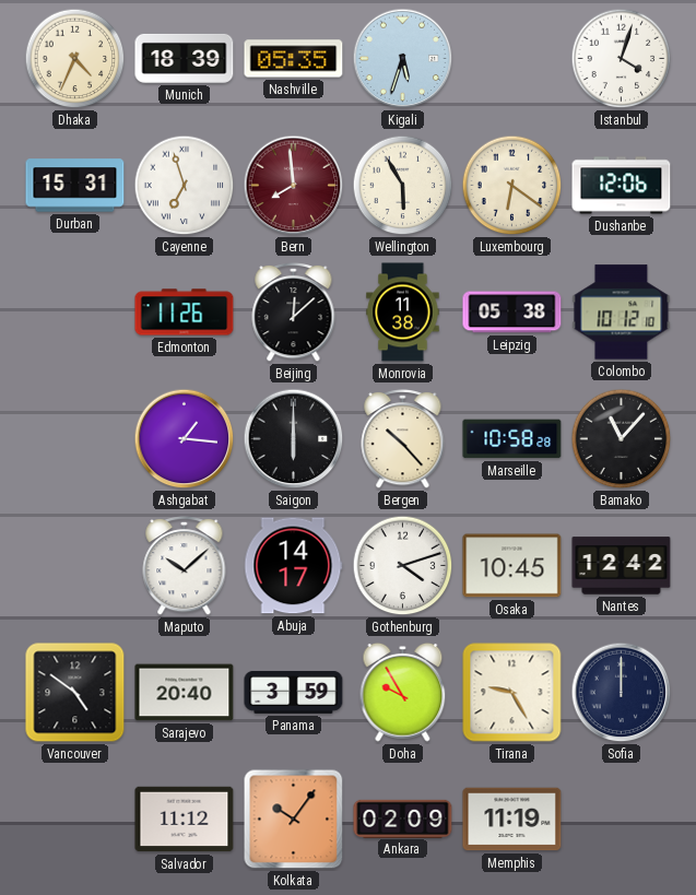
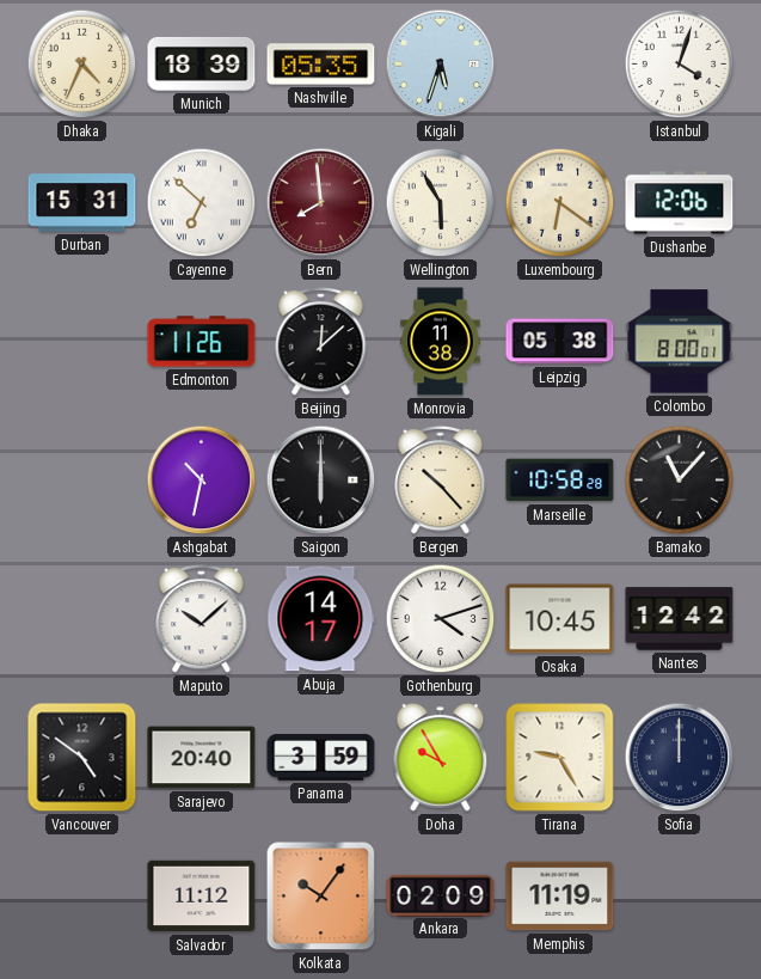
Cayenne: 6:57 -> 6:52 (202, 203)
Colombo: 10:12 -> 8:00 (680, 342)
Ashgabat: 1:16 -> 10:32 (202, 481)
